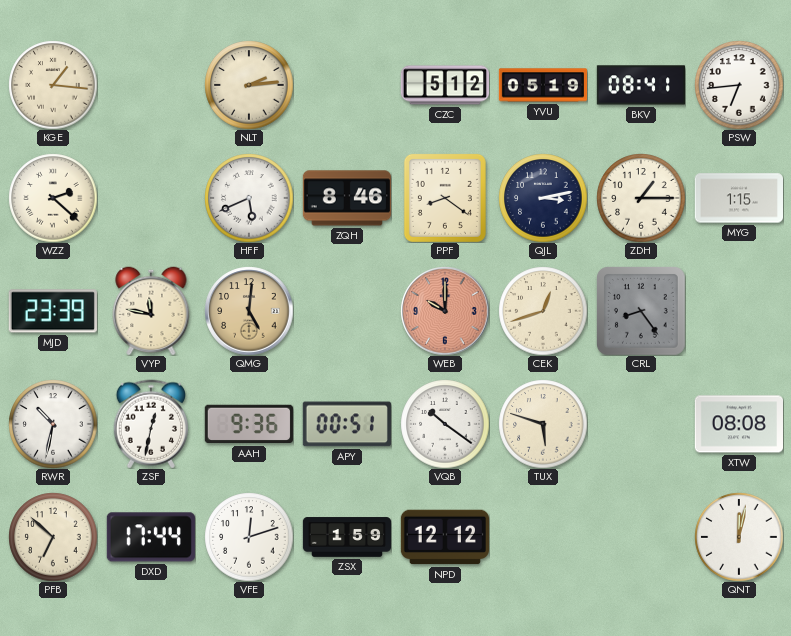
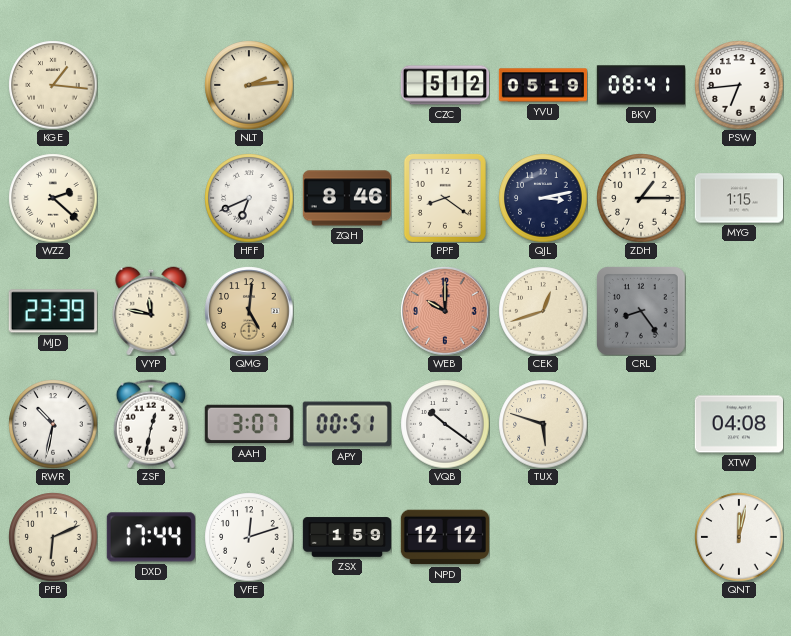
HFF: 5:41 -> 6:41 (249, 198)
AAH: 9:36 -> 3:07 (249, 424)
XTW: 08:08 -> 04:08 (738, 424)
PFB: 6:52 -> 6:11 (53, 537)
